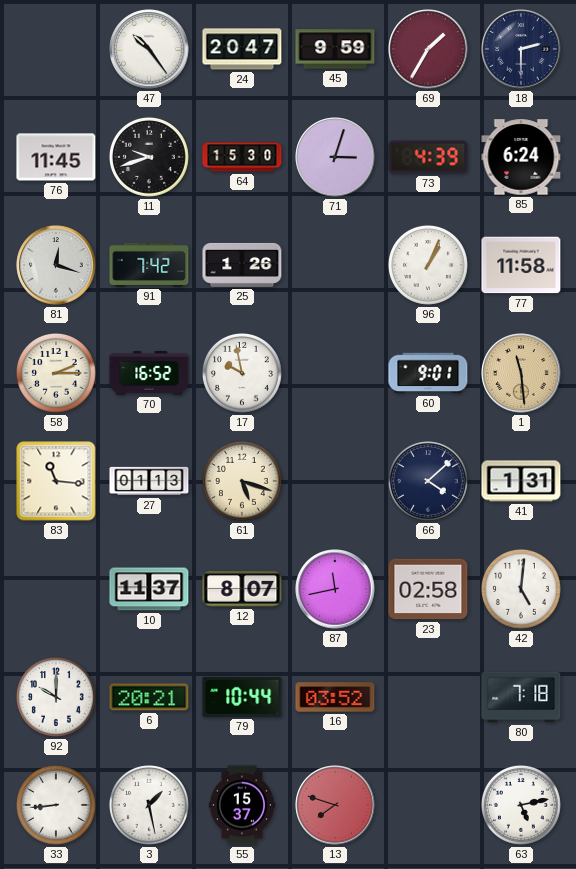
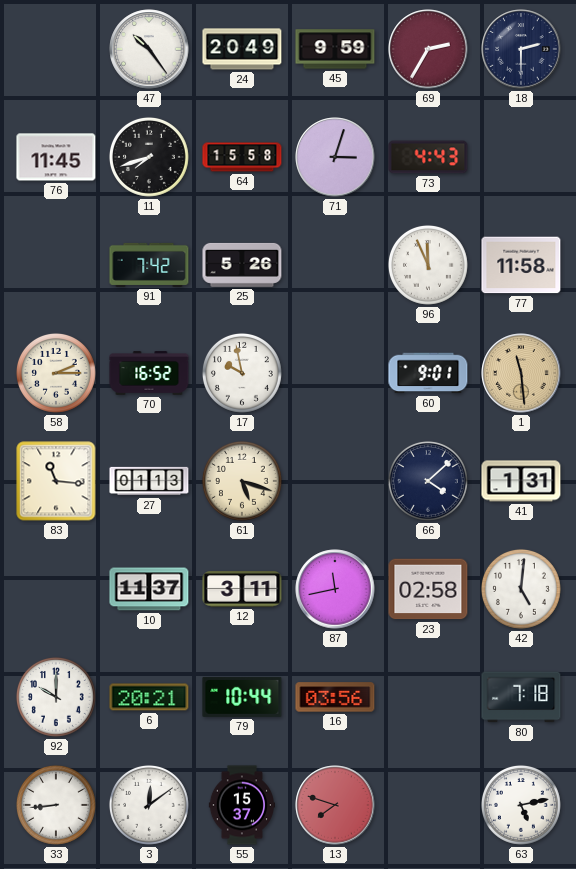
24: 20:47 -> 20:49 (242, 49)
69: 1:35 -> 2:35 (428, 49)
11: 9:42 -> 7:42 (149, 157)
64: 15:30 -> 15:58 (242, 157)
73: 4:39 -> 4:43 (428, 157)
85: 6:24 -> none (521, 157)
81: 12:18 -> none (56, 265)
25: 1:26 -> 5:26 (242, 265)
96: 1:04 -> 11:56 (428, 265)
12: 8:07 -> 3:11 (242, 589)
16: 03:52 -> 03:56 (335, 697)
3: 1:28 -> 12:09 (149, 805)
